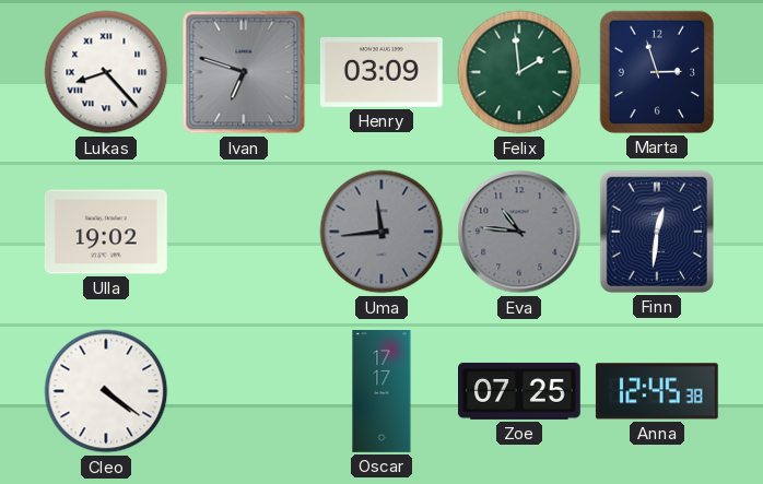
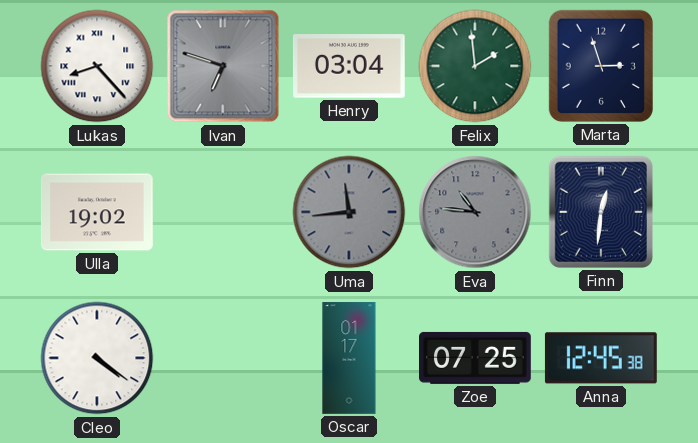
Henry: 03:09 -> 03:04 (349, 66)
Oscar: 17:17 -> 01:17 (349, 358)
